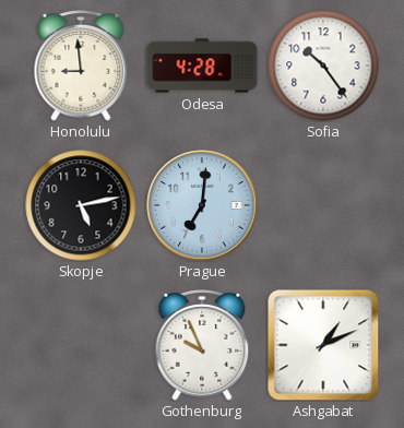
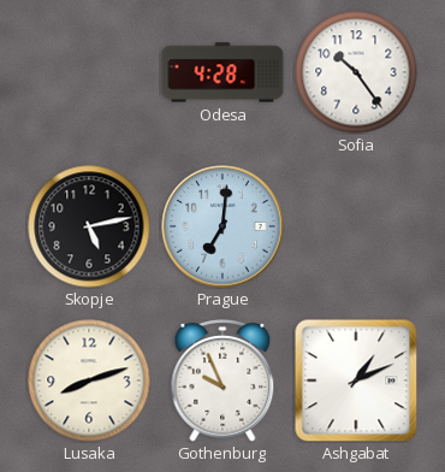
Honolulu: 8:59 -> none (81, 66)
Lusaka: none -> 8:12 (89, 380)
